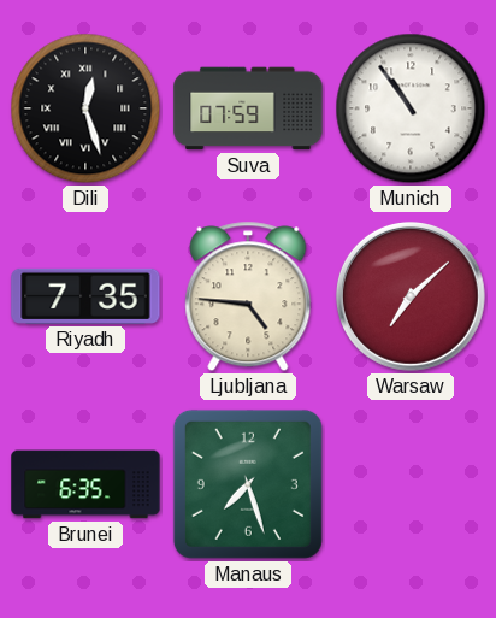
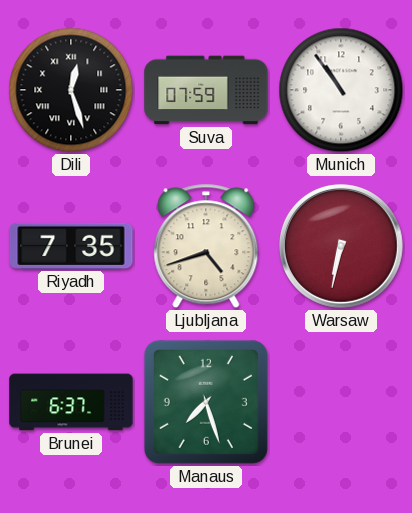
Ljubljana: 4:46 -> 4:42 (206, 246)
Warsaw: 7:08 -> 6:32 (341, 246)
Brunei: 6:35 -> 6:37 (71, 402)
